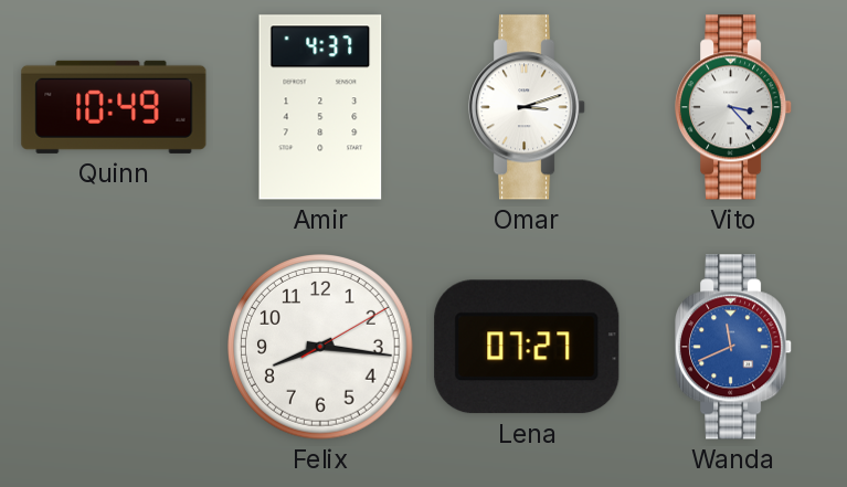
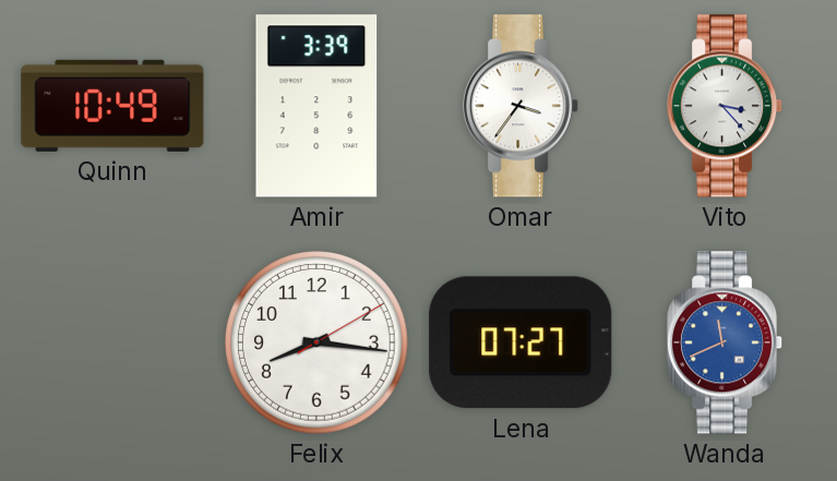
Amir: 4:37 -> 3:39 (316, 106)
Omar: 3:12 -> 3:36 (522, 106)
